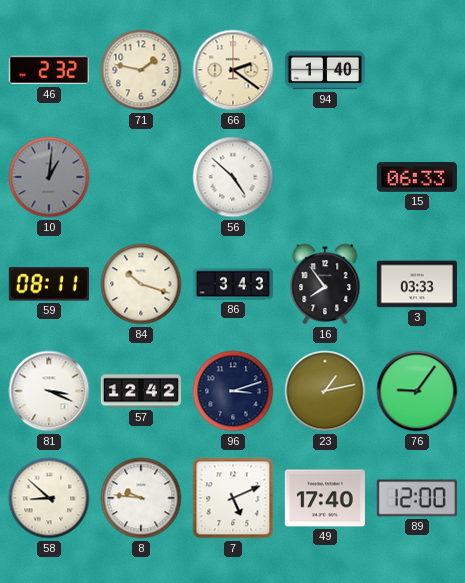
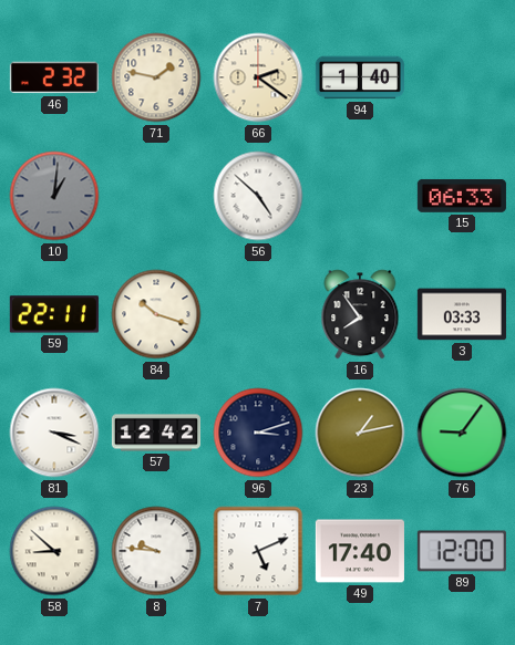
59: 08:11 -> 22:11 (54, 314)
86: 3:43 -> none (233, 284)
